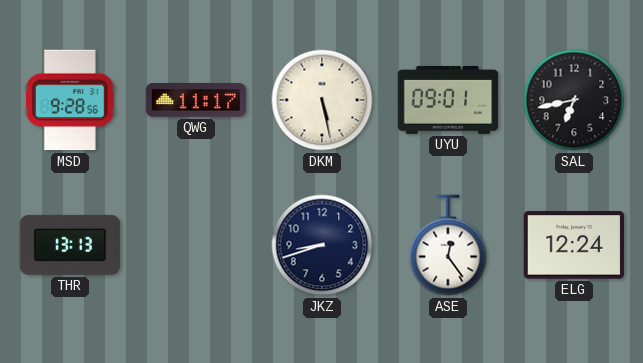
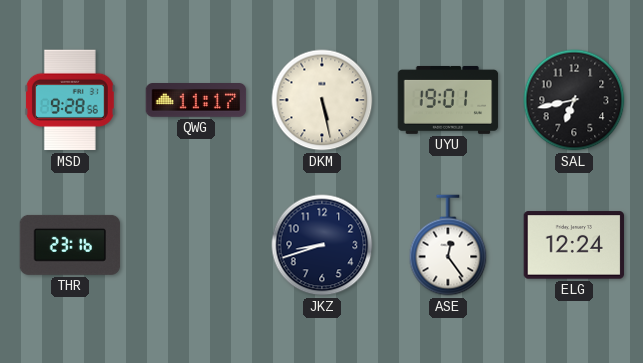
UYU: 09:01 -> 19:01 (448, 100)
THR: 13:13 -> 23:16 (70, 245)
